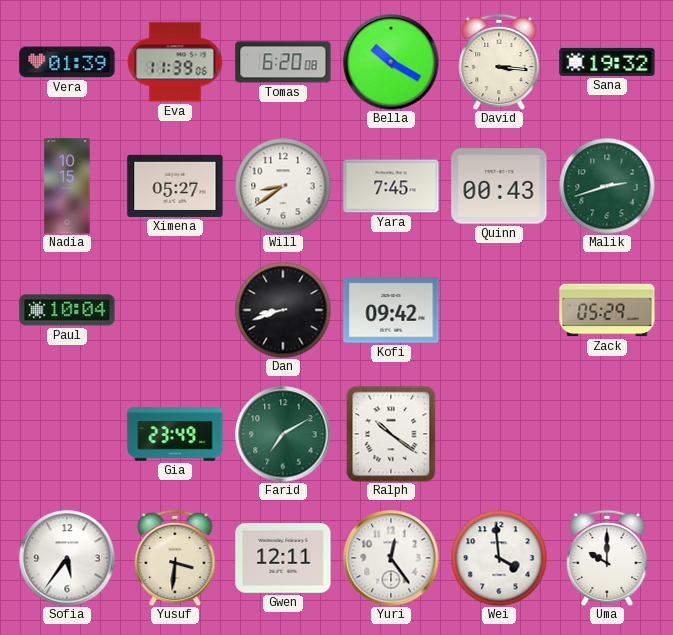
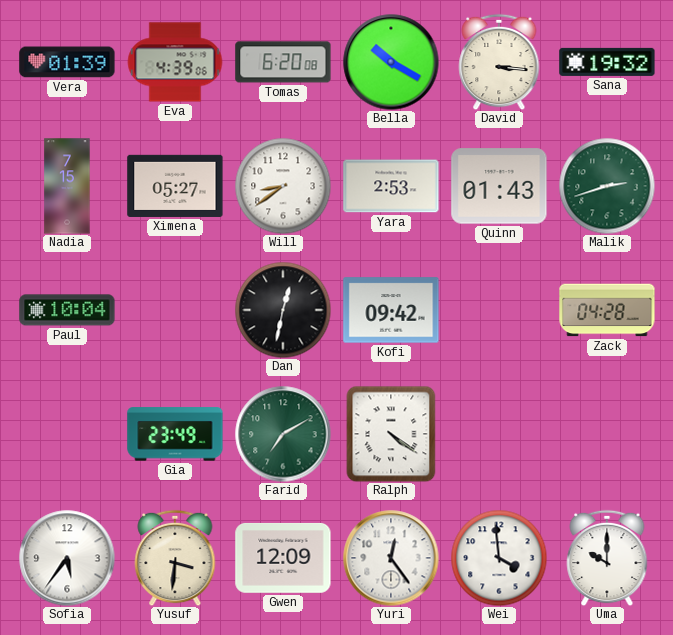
Eva: 11:39 -> 4:39 (175, 62)
Nadia: 10:15 -> 7:15 (67, 186)
Yara: 7:45 -> 2:53 (391, 186)
Quinn: 00:43 -> 01:43 (499, 186)
Dan: 8:42 -> 12:32 (283, 310)
Zack: 05:29 -> 04:28 (607, 310)
Ralph: 10:21 -> 4:21 (391, 434)
Gwen: 12:11 -> 12:09 (283, 558)
